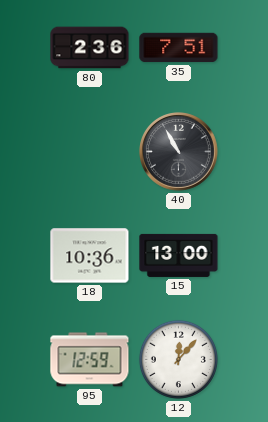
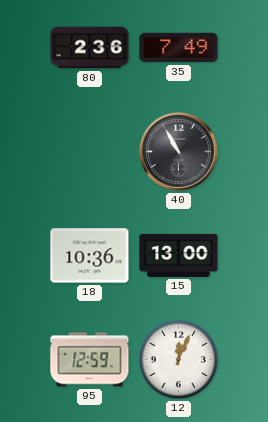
35: 7:51 -> 7:49 (179, 48)
12: 12:07 -> 12:04 (178, 359)
